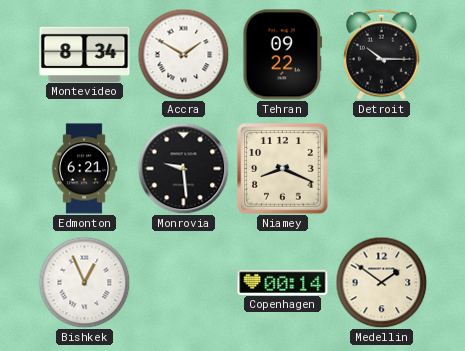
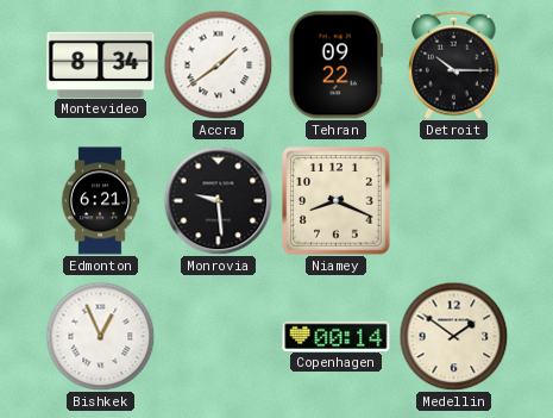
Accra: 1:50 -> 1:39 (218, 64)
